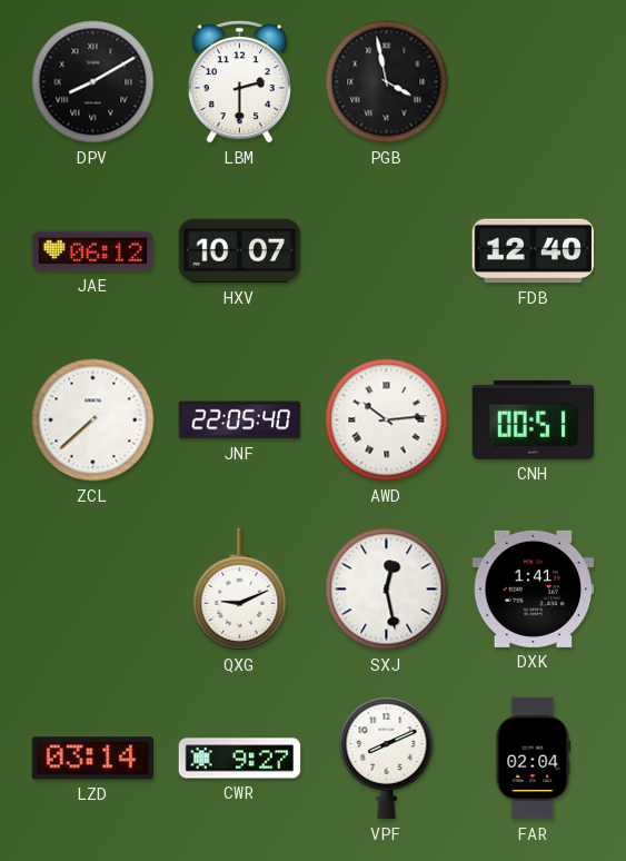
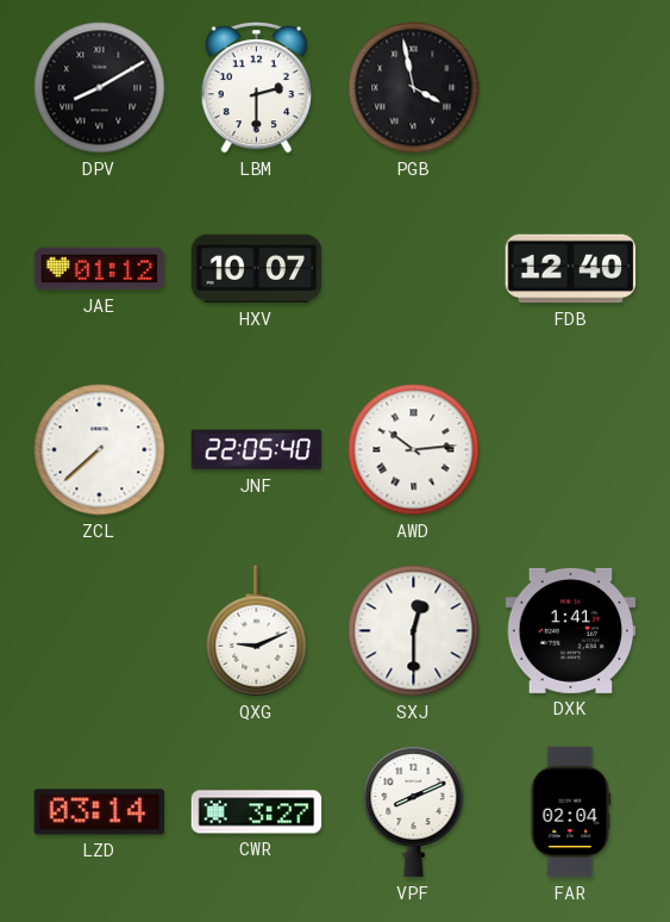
JAE: 06:12 -> 01:12 (100, 269)
CNH: 00:51 -> none (534, 419)
SXJ: 12:28 -> 12:30 (414, 631)
CWR: 9:27 -> 3:27 (257, 812)
